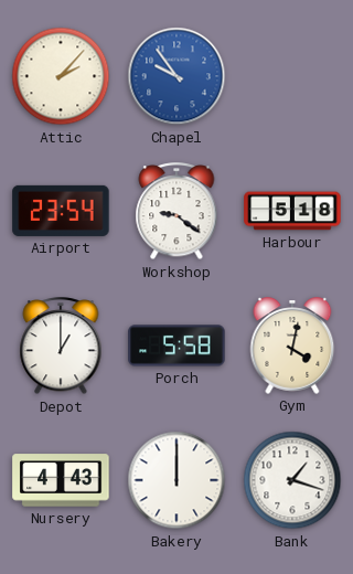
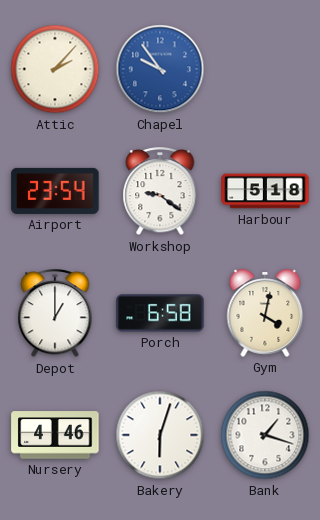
Porch: 5:58 -> 6:58 (160, 313)
Nursery: 4:43 -> 4:46 (55, 435)
Bakery: 12:00 -> 6:03 (160, 435)
